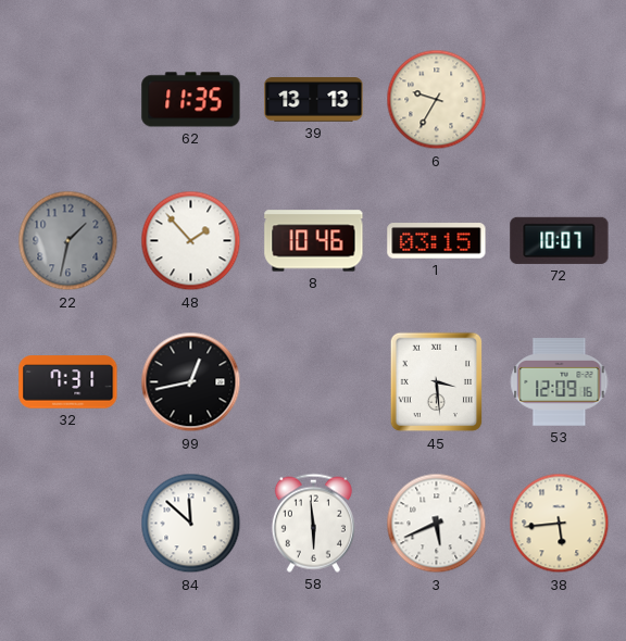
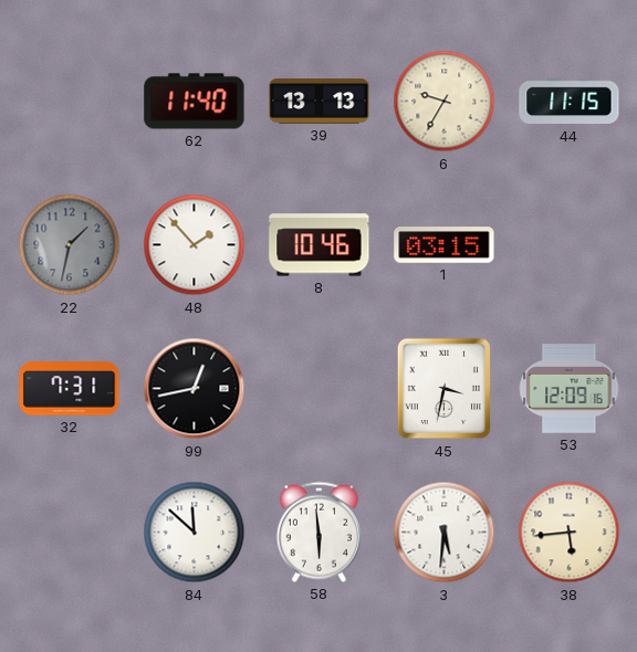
62: 11:35 -> 11:40 (195, 102)
44: none -> 11:15 (570, 102)
72: 10:07 -> none (560, 240)
45: 3:29 -> 3:32 (445, 389)
3: 5:41 -> 5:31 (445, 533)
